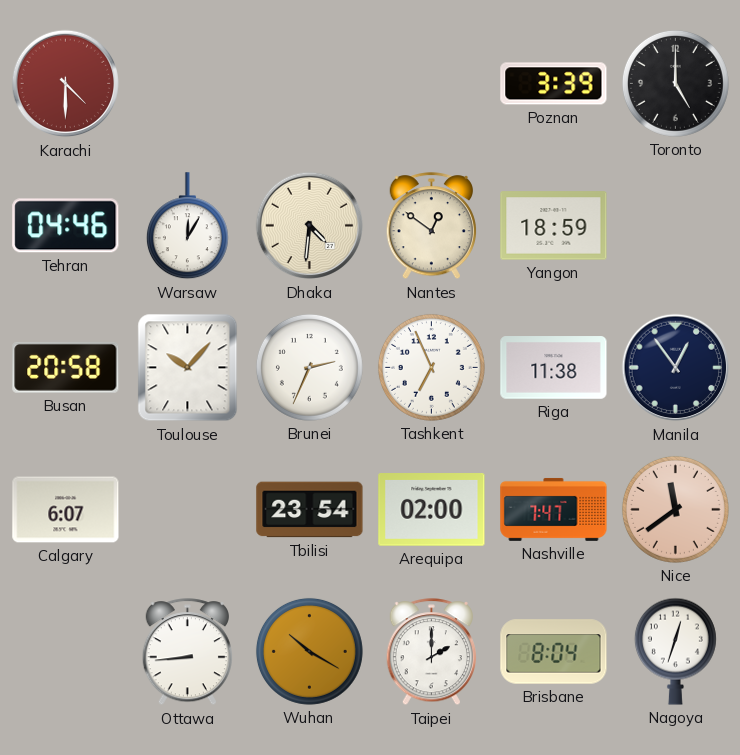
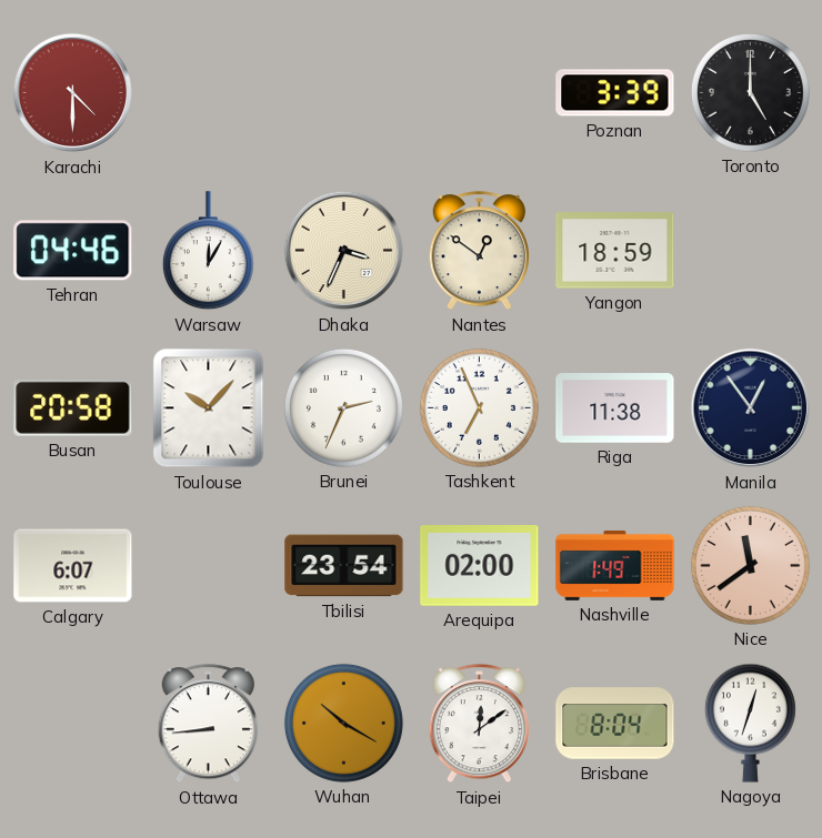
Dhaka: 4:31 -> 3:34 (344, 251)
Nashville: 7:47 -> 1:49 (615, 565)
Taipei: 2:00 -> 12:09 (479, 724)
